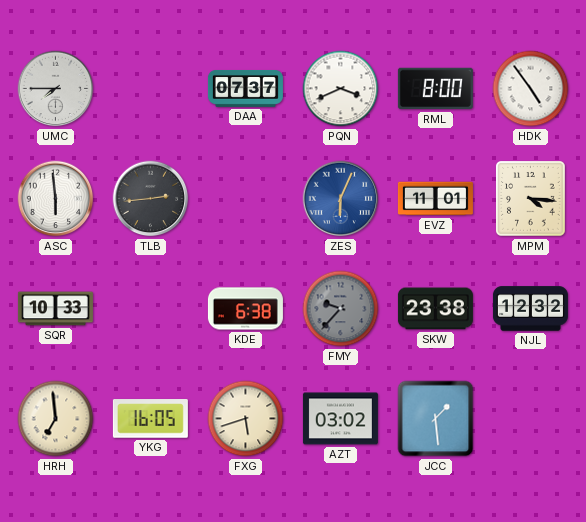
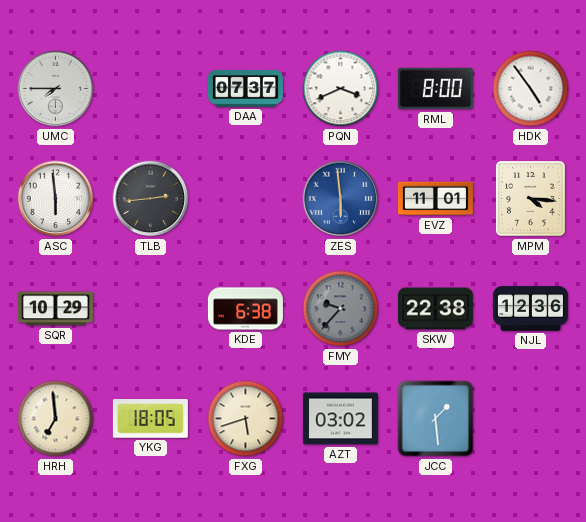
ZES: 6:04 -> 5:59 (341, 199)
SQR: 10:33 -> 10:29 (55, 309)
SKW: 23:38 -> 22:38 (435, 309)
NJL: 12:32 -> 12:36 (530, 309)
YKG: 16:05 -> 18:05 (150, 419)
